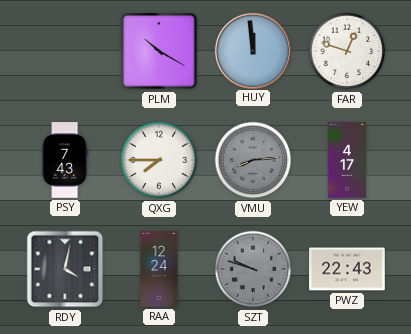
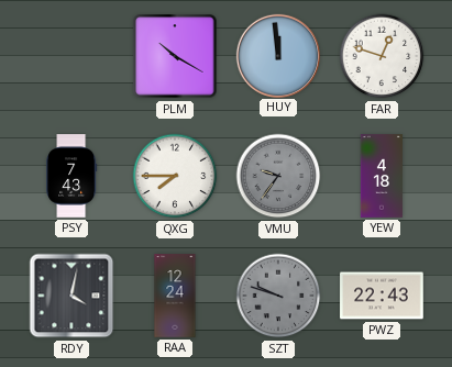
VMU: 8:14 -> 9:36 (278, 176)
YEW: 4:17 -> 4:18 (381, 176)
